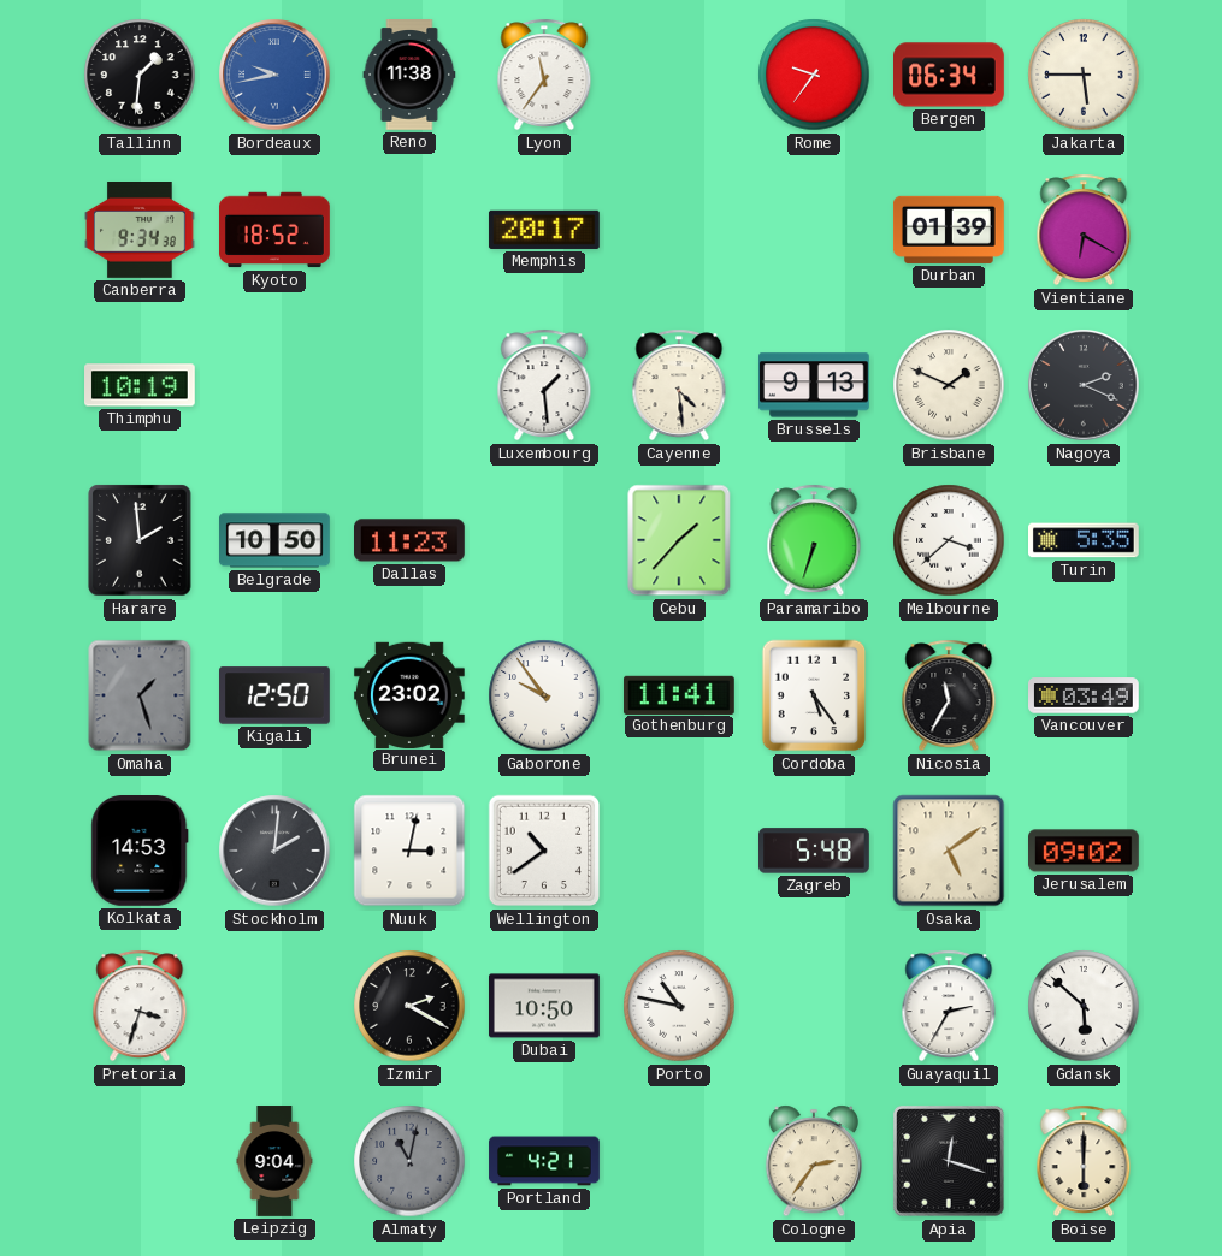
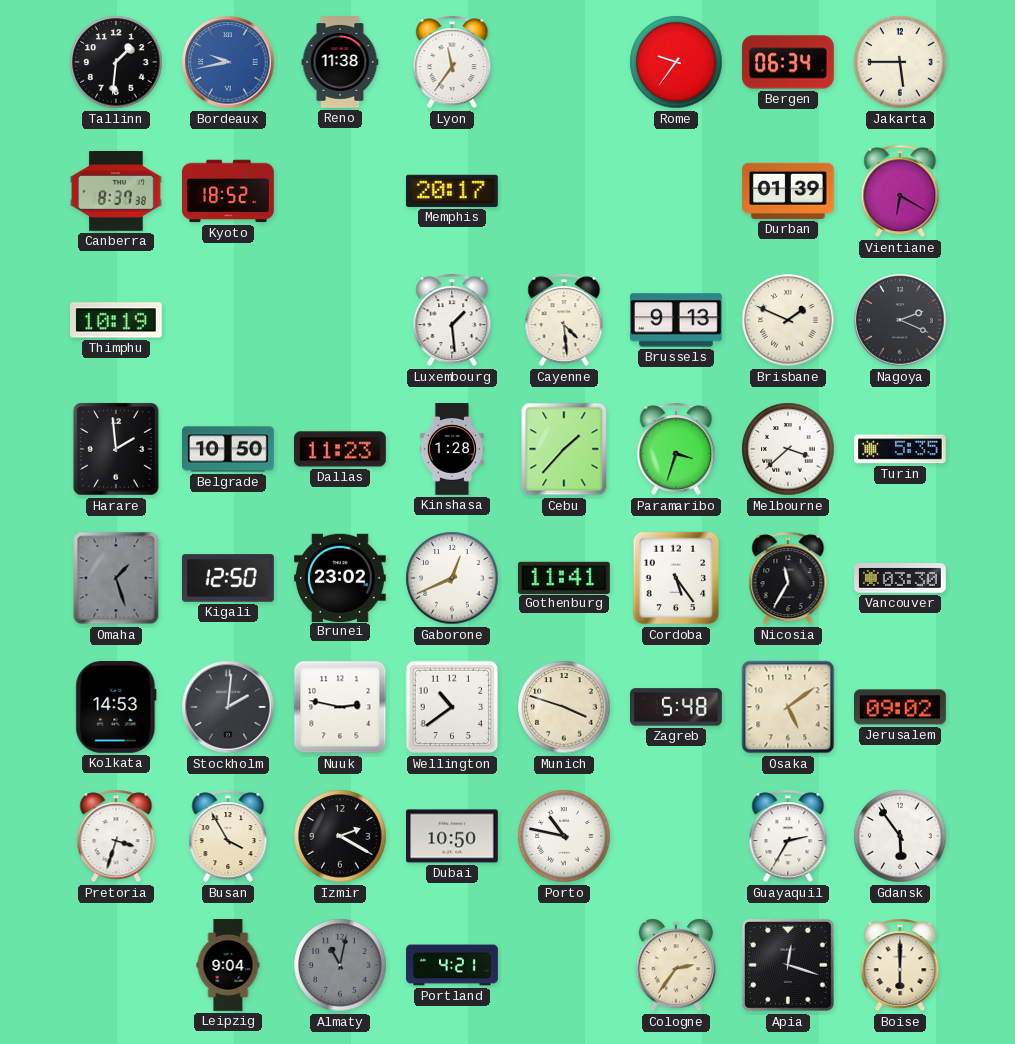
Canberra: 9:34 -> 8:37 (117, 192)
Kinshasa: none -> 1:28 (452, 449)
Paramaribo: 6:33 -> 3:33 (676, 449)
Gaborone: 9:54 -> 12:41 (452, 578)
Vancouver: 03:49 -> 03:30 (901, 578)
Nuuk: 3:02 -> 2:47 (340, 707)
Munich: none -> 3:48 (564, 707)
Busan: none -> 3:55 (228, 836)
Gdansk: 5:52 -> 5:54 (900, 836)
